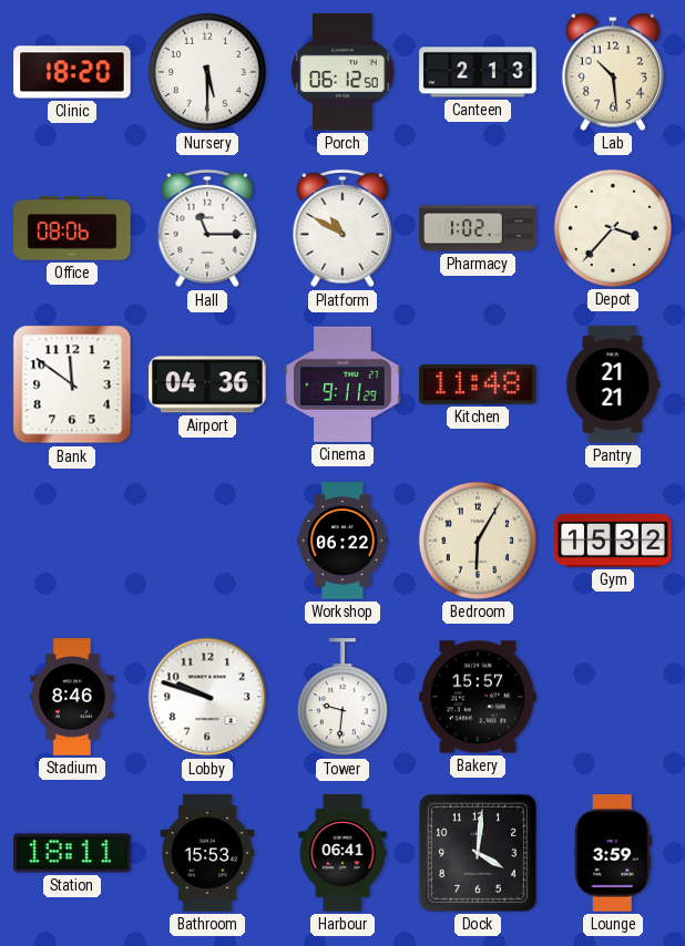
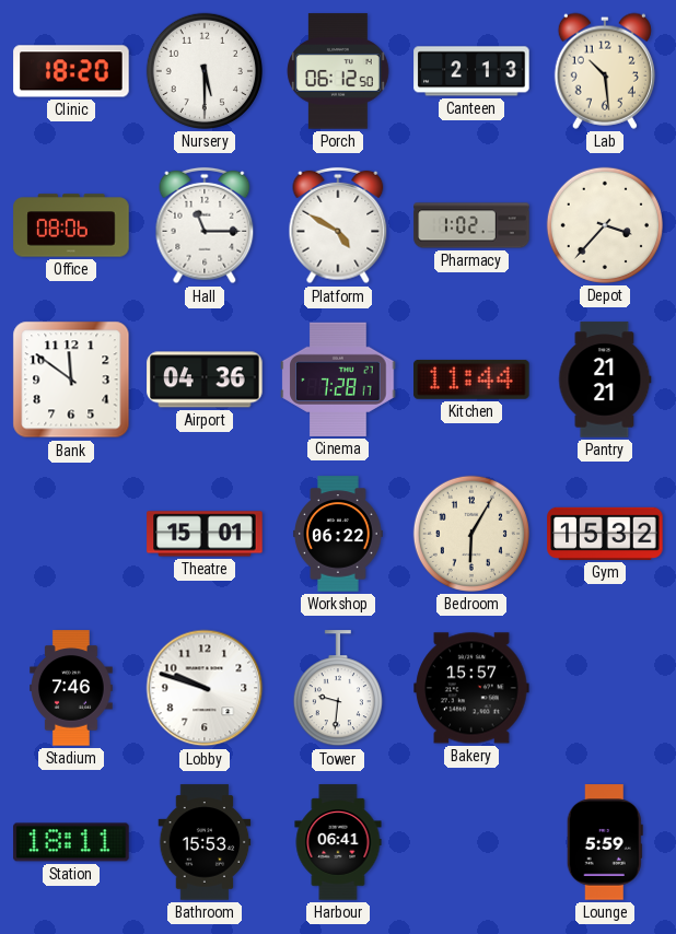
Platform: 10:50 -> 4:50 (338, 225)
Cinema: 9:11 -> 7:28 (338, 380)
Kitchen: 11:48 -> 11:44 (471, 380)
Theatre: none -> 15:01 (205, 534)
Stadium: 8:46 -> 7:46 (72, 688)
Dock: 4:01 -> none (478, 853)
Lounge: 3:59 -> 5:59 (605, 842)
